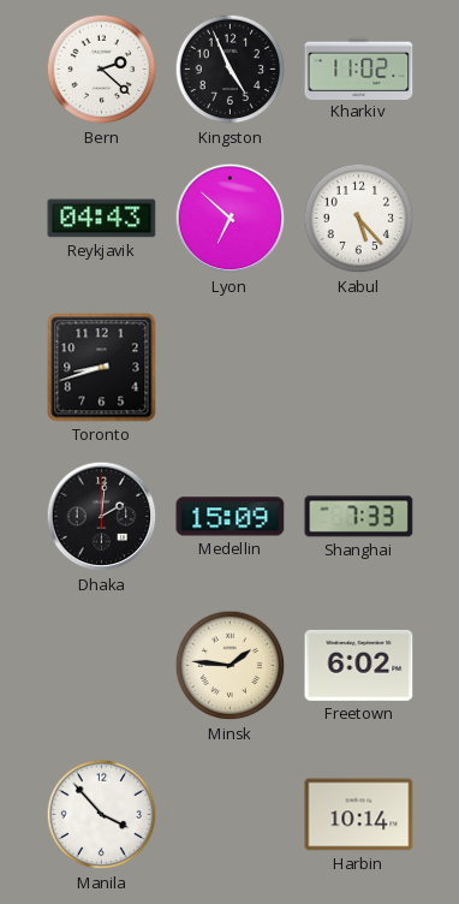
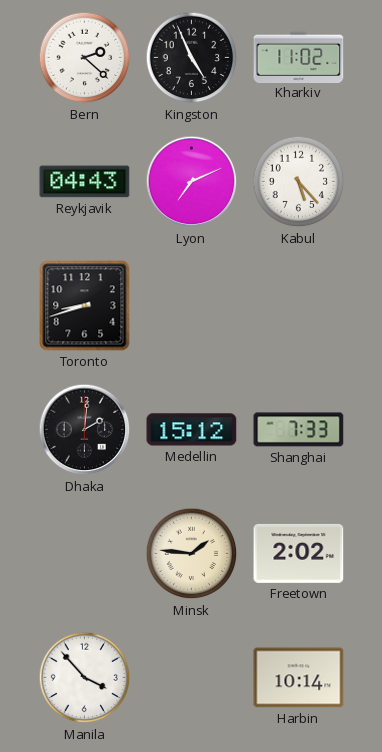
Lyon: 6:52 -> 7:11 (192, 182)
Medellin: 15:09 -> 15:12 (192, 430)
Freetown: 6:02 -> 2:02 (299, 553)
